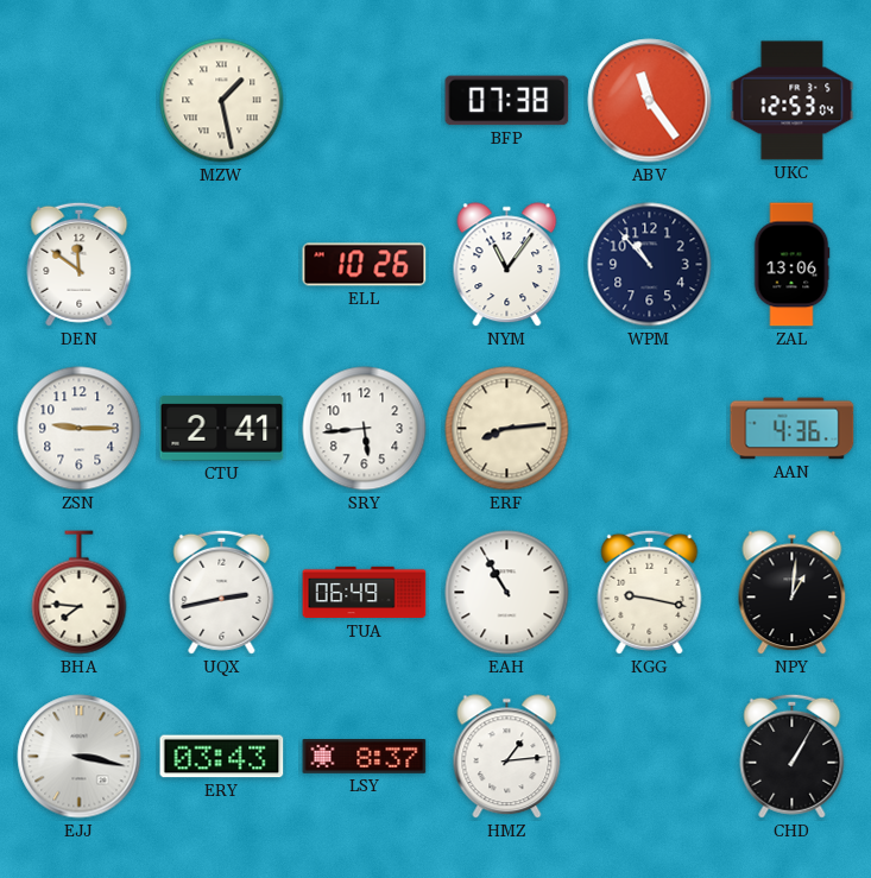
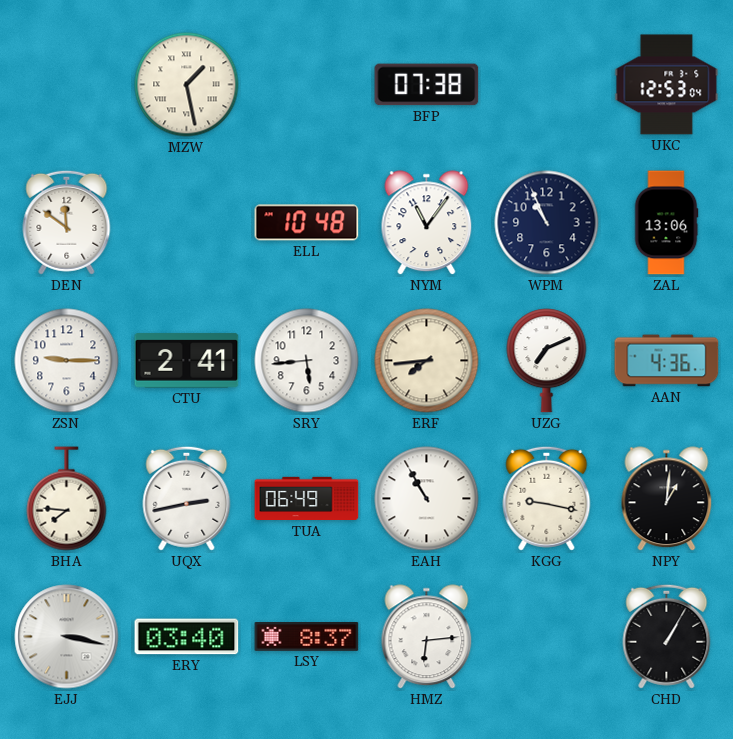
ABV: 11:24 -> none (650, 101)
ELL: 10:26 -> 10:48 (307, 223)
WPM: 10:53 -> 10:56 (547, 223)
ERF: 8:14 -> 7:44 (427, 361)
UZG: none -> 7:11 (547, 361)
ERY: 03:43 -> 03:40 (187, 637)
HMZ: 1:14 -> 6:14 (427, 637)
